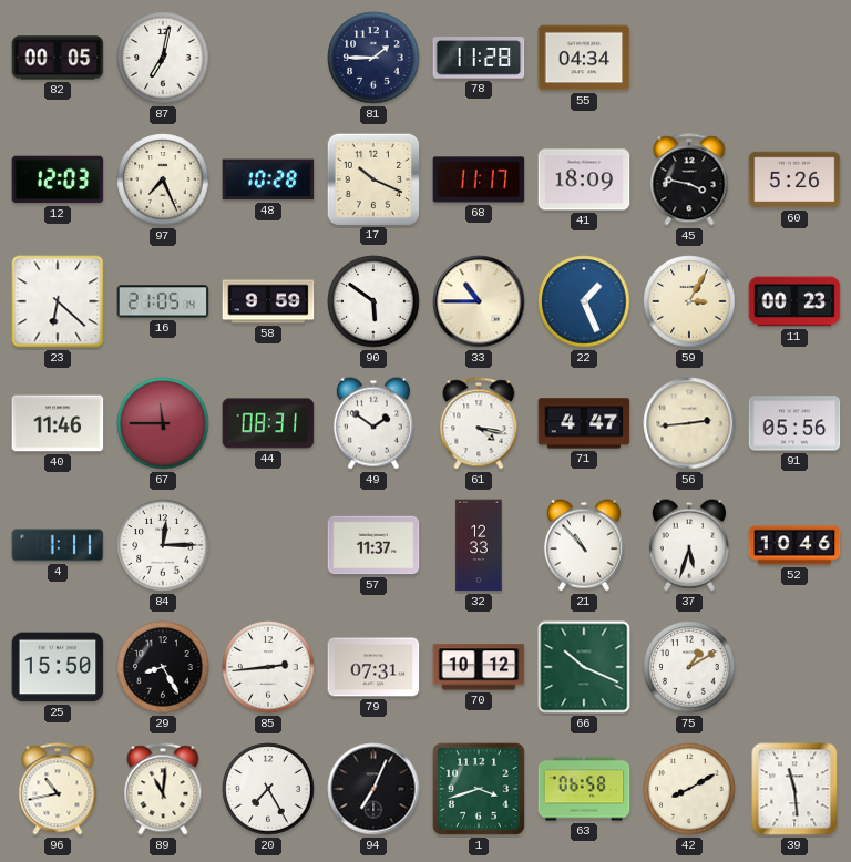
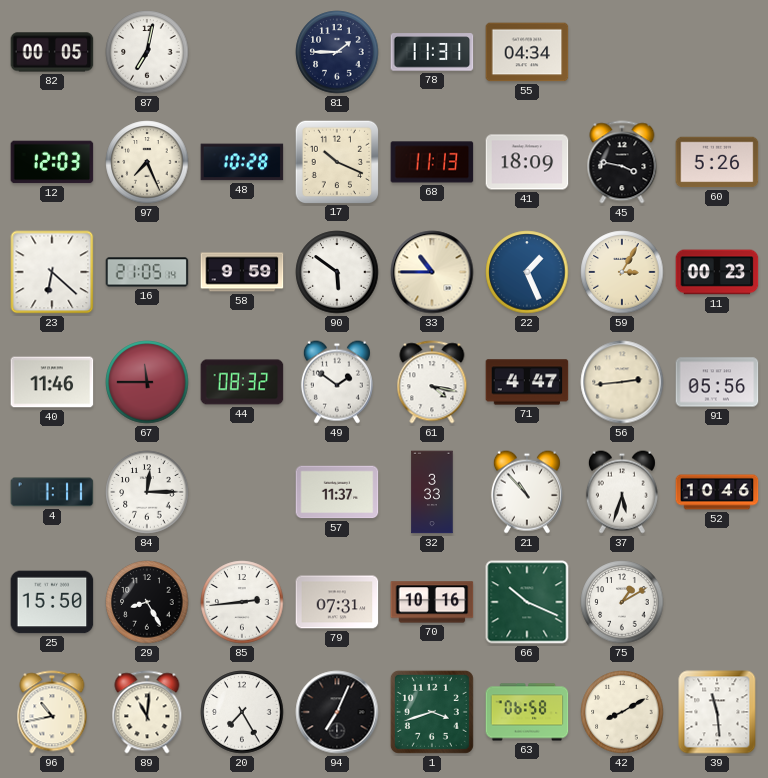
78: 11:28 -> 11:31 (432, 52)
68: 11:17 -> 11:13 (432, 162)
44: 08:31 -> 08:32 (242, 382)
32: 12:33 -> 3:33 (432, 492)
70: 10:12 -> 10:16 (432, 602)
